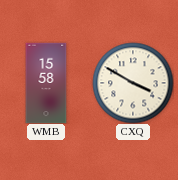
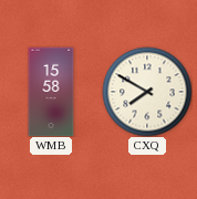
CXQ: 3:50 -> 7:50 (147, 92)
